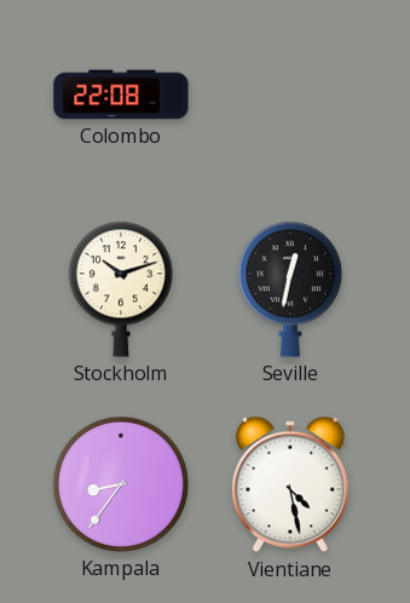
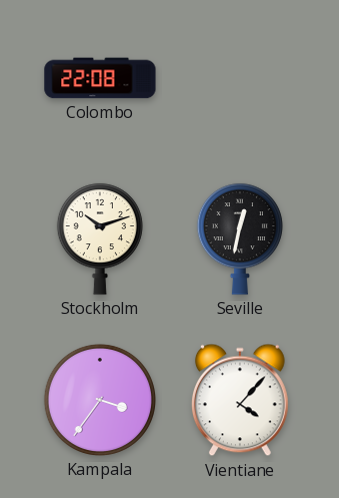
Kampala: 8:36 -> 3:36 (100, 400)
Vientiane: 4:28 -> 4:07 (240, 400)
